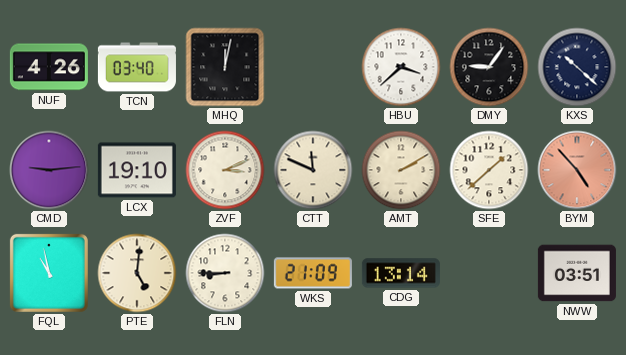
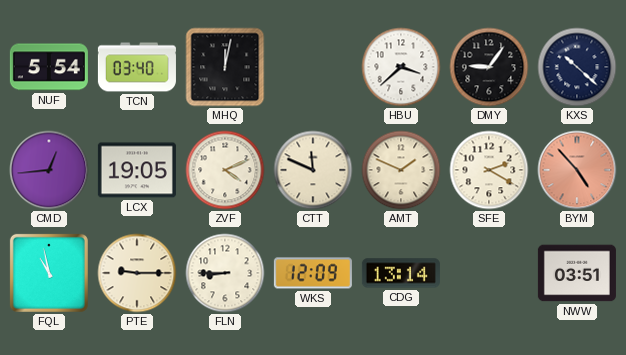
NUF: 4:26 -> 5:54 (49, 67)
CMD: 9:14 -> 12:44 (49, 170)
LCX: 19:10 -> 19:05 (137, 170)
ZVF: 3:11 -> 4:11 (225, 170)
AMT: 2:10 -> 1:49 (401, 170)
SFE: 1:38 -> 2:20 (489, 170)
PTE: 5:01 -> 9:15 (137, 273)
WKS: 21:09 -> 12:09 (313, 273)
